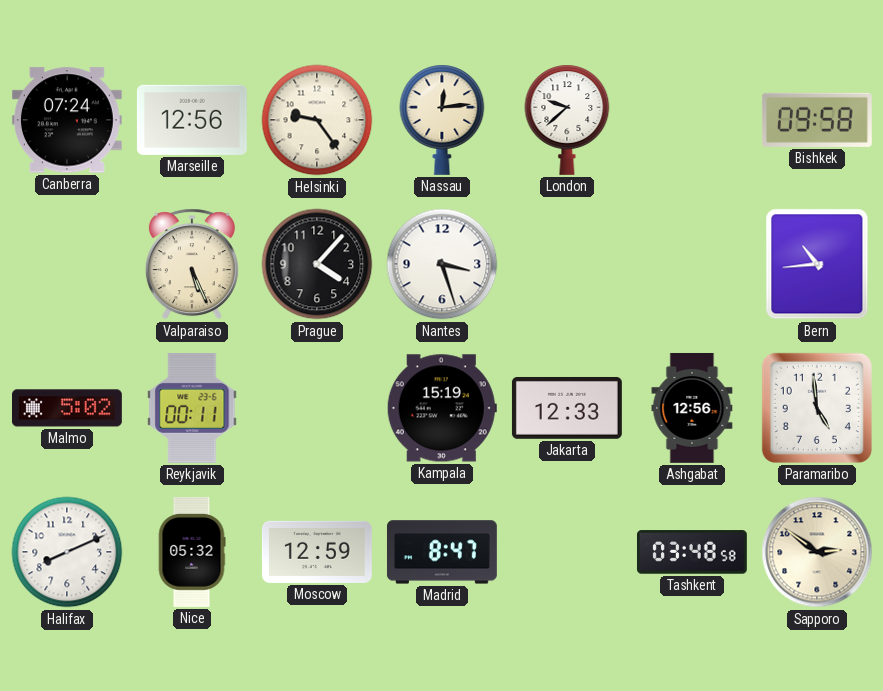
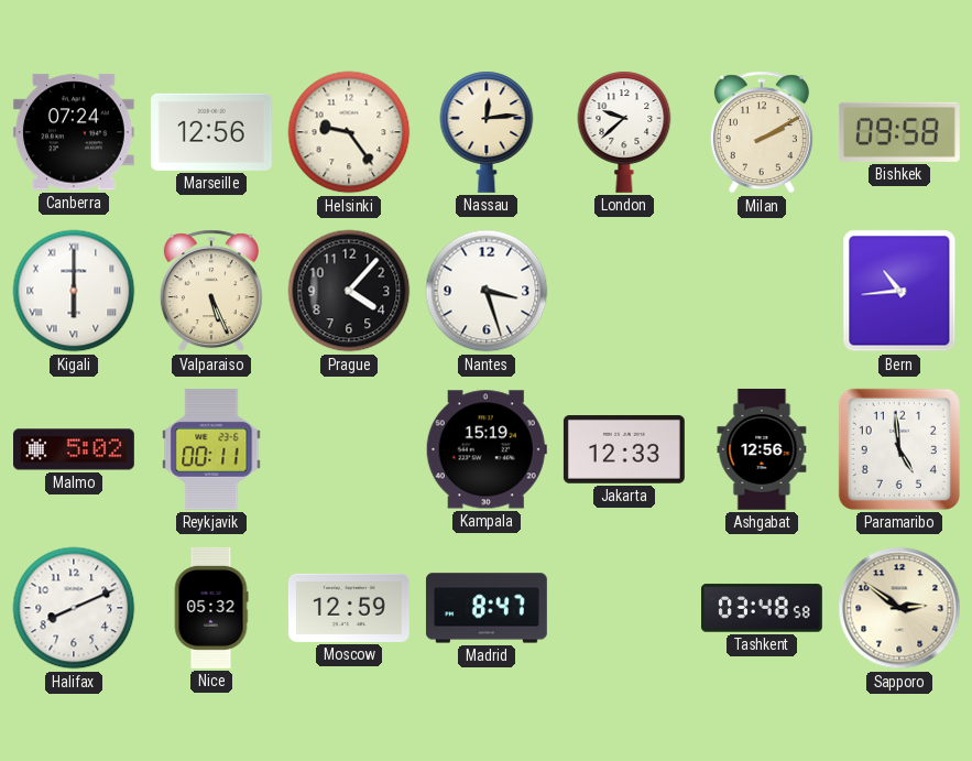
Milan: none -> 2:10 (762, 132)
Kigali: none -> 6:00 (74, 291)
